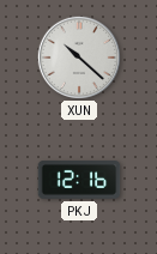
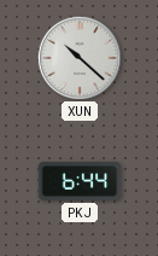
PKJ: 12:16 -> 6:44 (80, 181)
